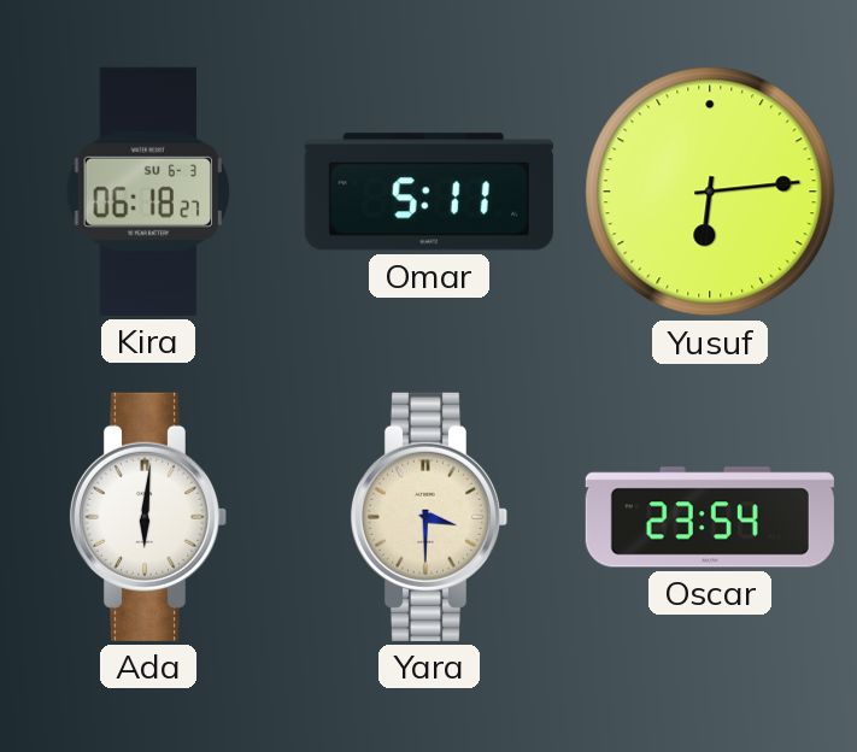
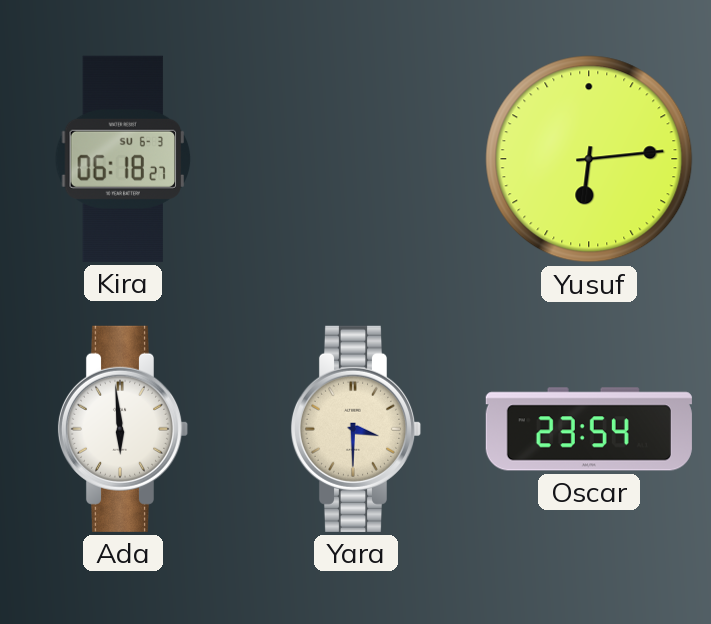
Omar: 5:11 -> none (429, 192)
Ada: 6:01 -> 5:59 (123, 429)
